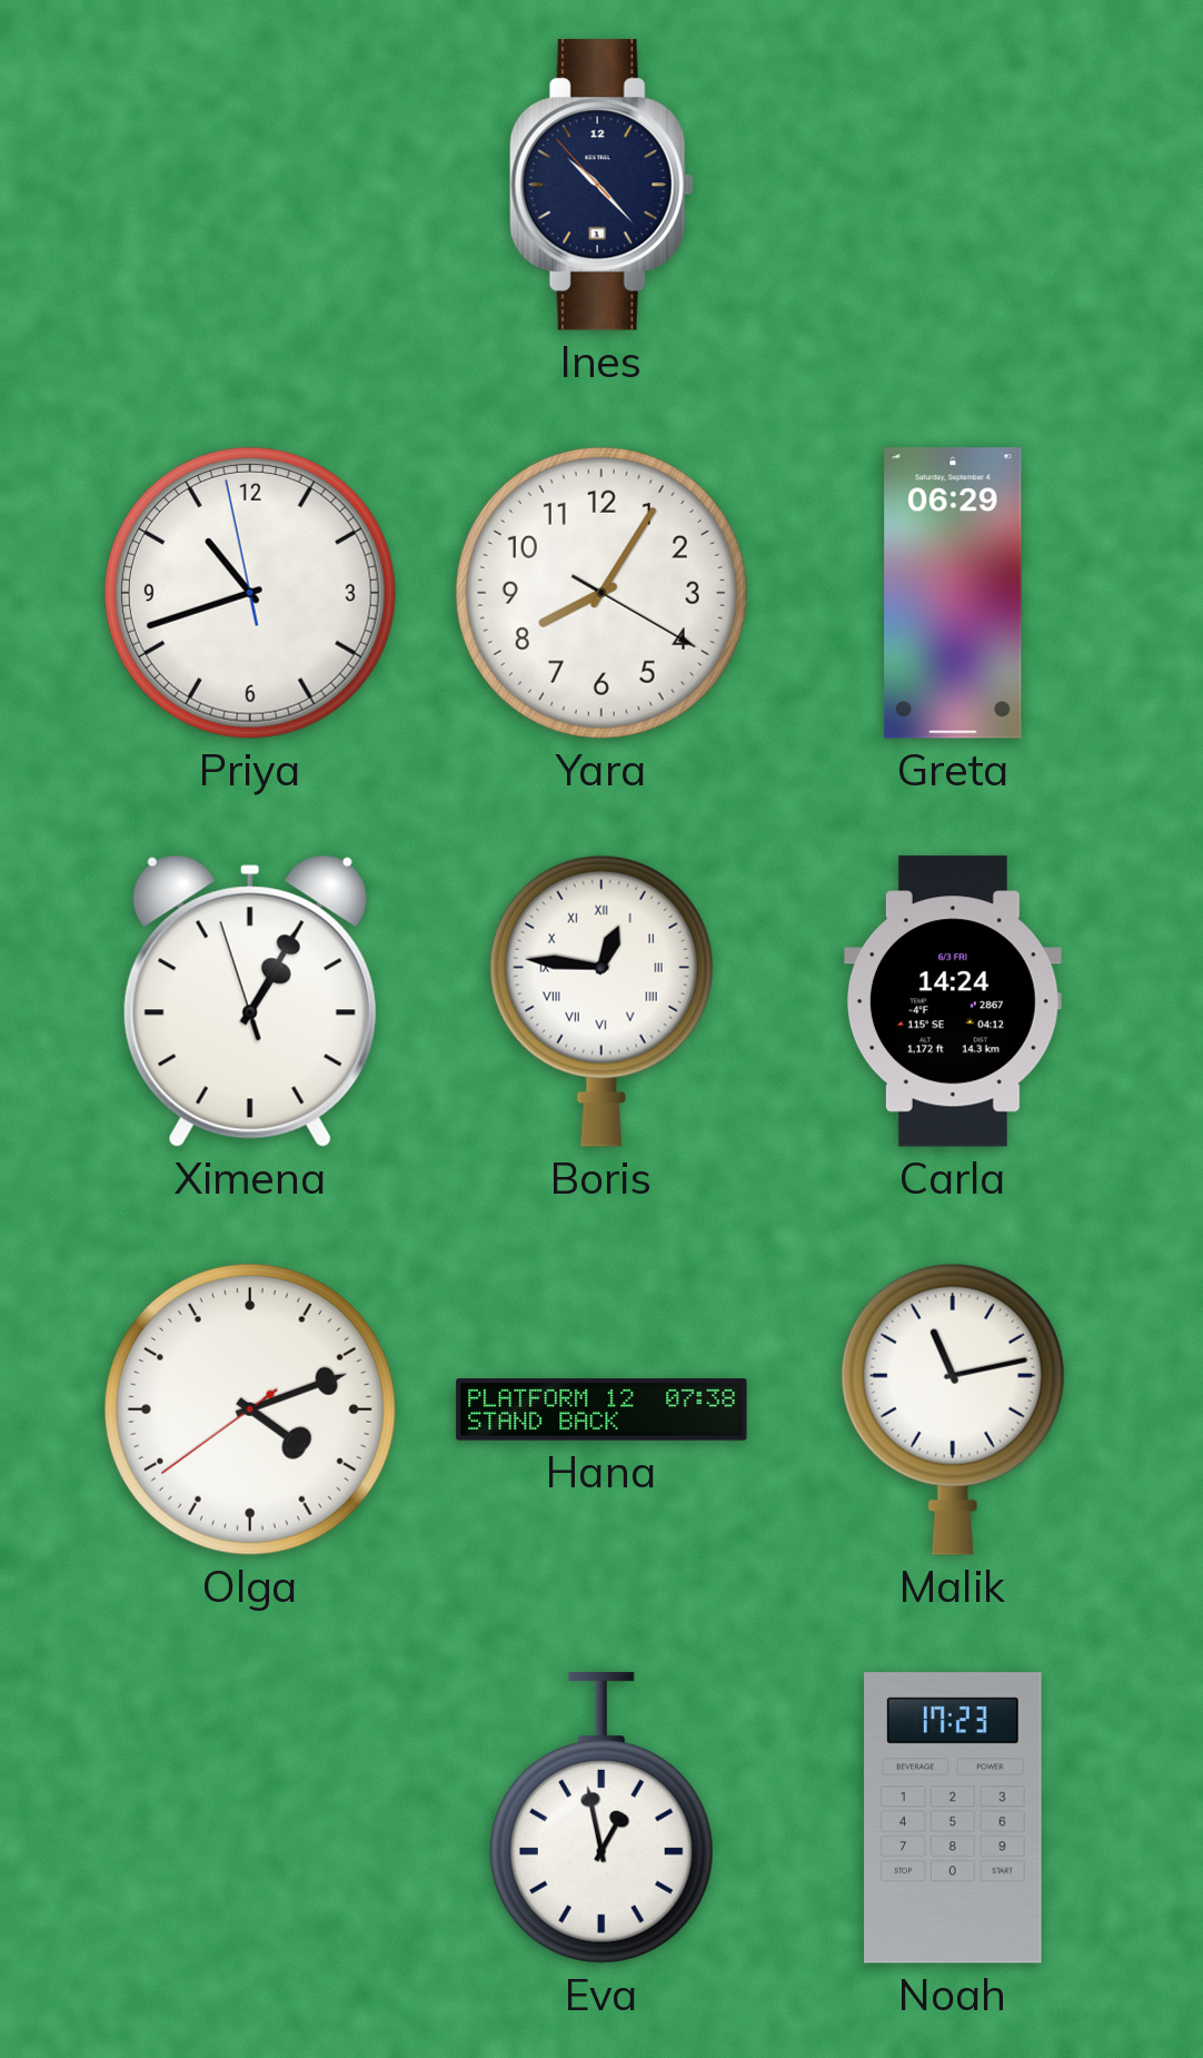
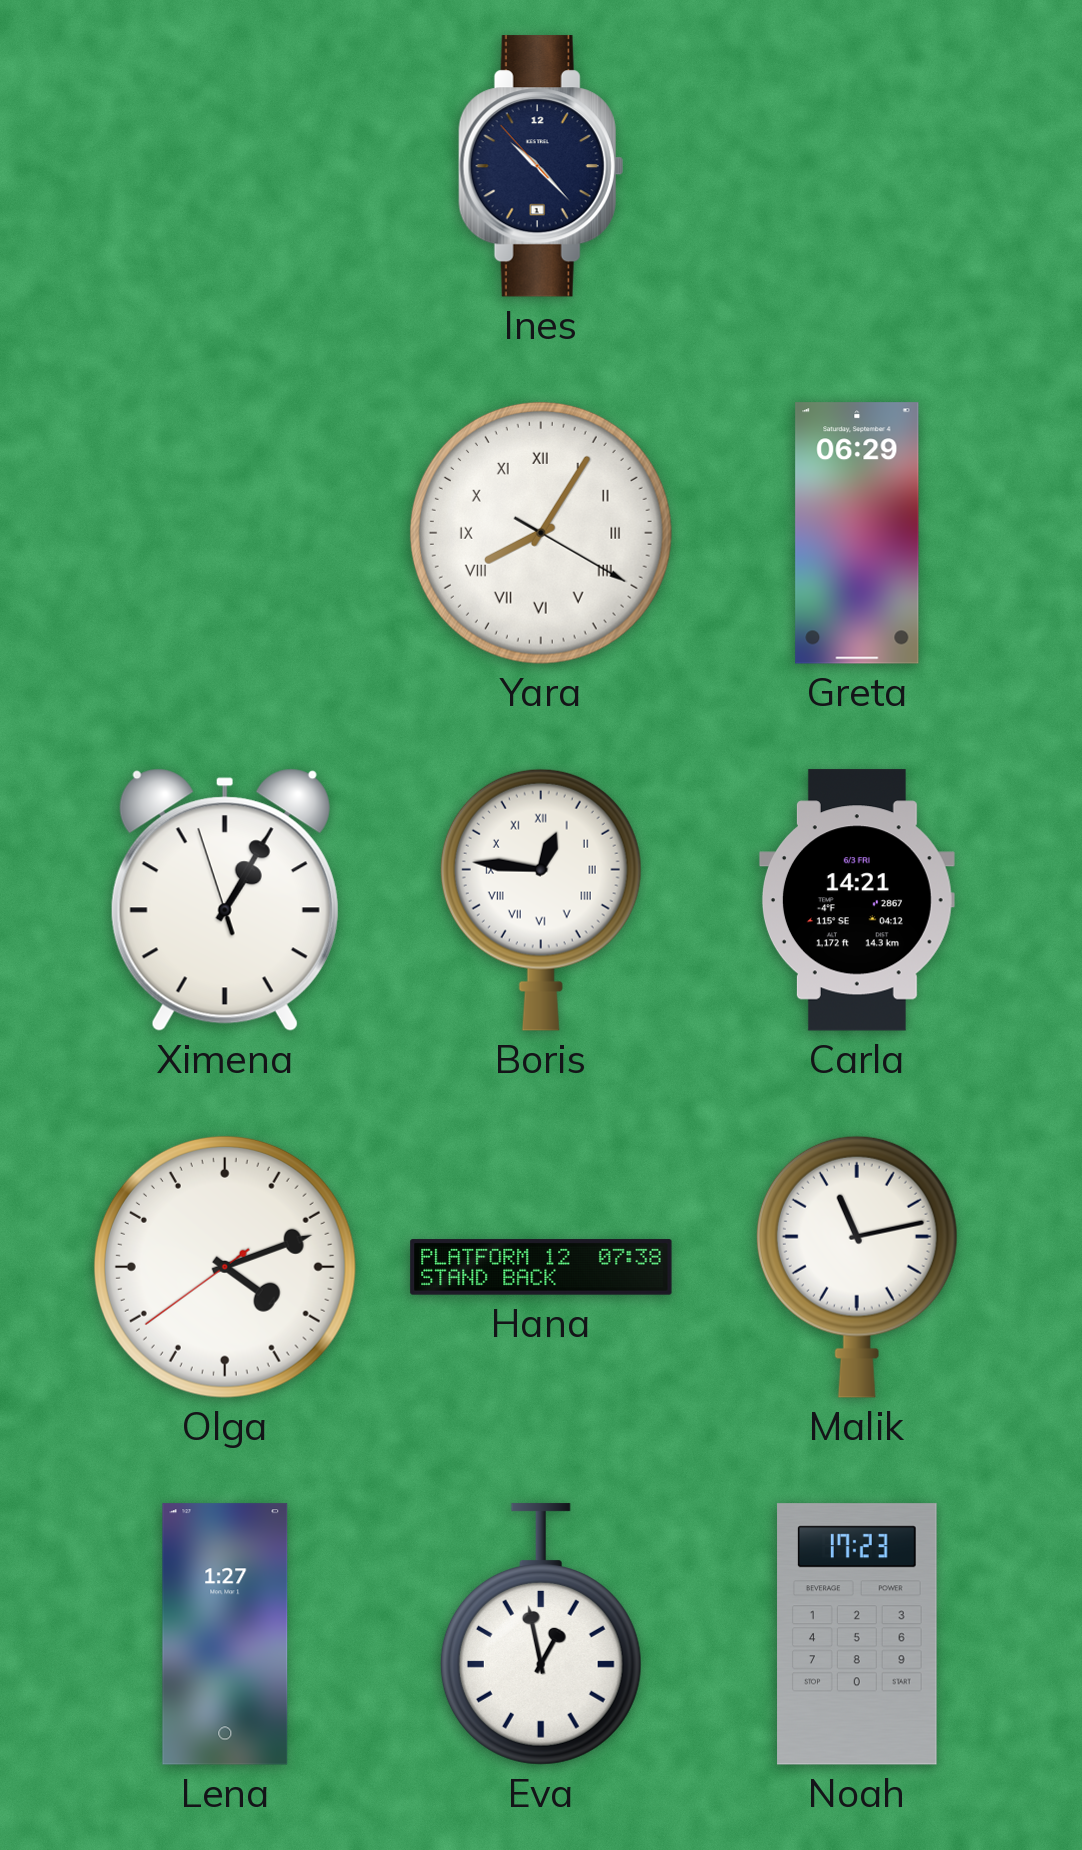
Priya: 10:41 -> none (250, 593)
Yara numerals: Arabic -> Roman (541, 533)
Carla: 14:24 -> 14:21 (857, 900)
Lena: none -> 1:27 (225, 1634)
